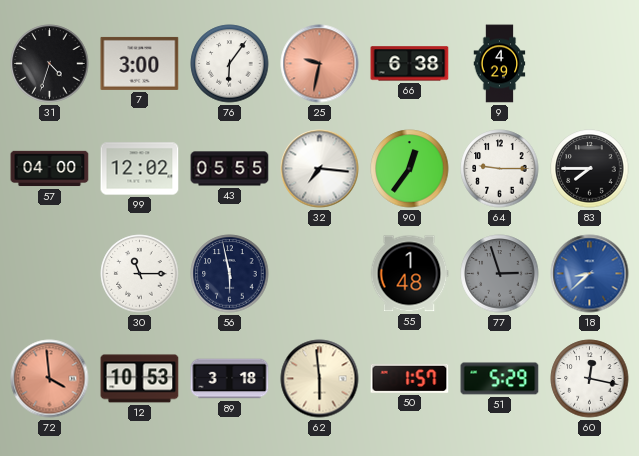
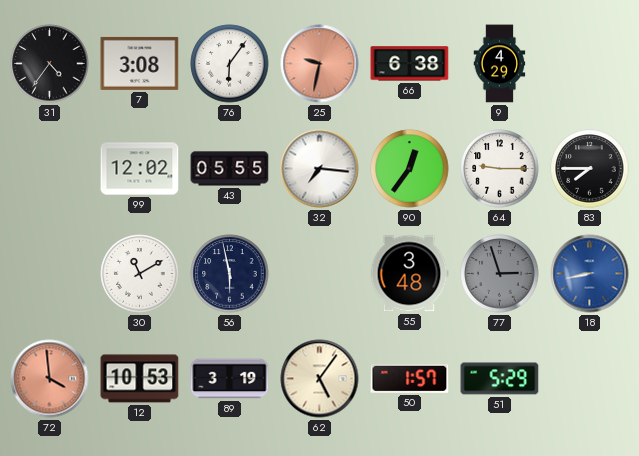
31: 4:33 -> 4:36 (50, 64)
7: 3:00 -> 3:08 (140, 63)
57: 04:00 -> none (50, 169)
30: 11:15 -> 11:10 (140, 274)
55: 1:48 -> 3:48 (409, 274)
18: 8:38 -> 8:43 (590, 274)
89: 3:18 -> 3:19 (230, 379)
62: 5:59 -> 5:06 (320, 379)
60: 12:17 -> none (590, 379)
